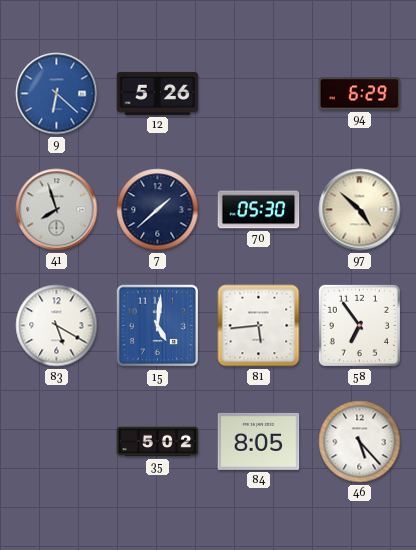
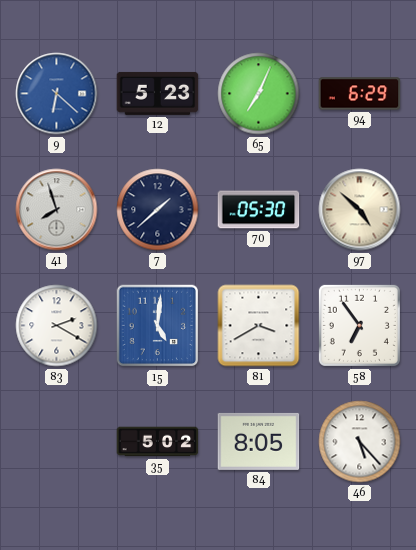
12: 5:26 -> 5:23 (158, 93)
65: none -> 7:04 (259, 94)
83: 5:20 -> 2:20 (57, 326)
81: 5:44 -> 3:40 (259, 326)
